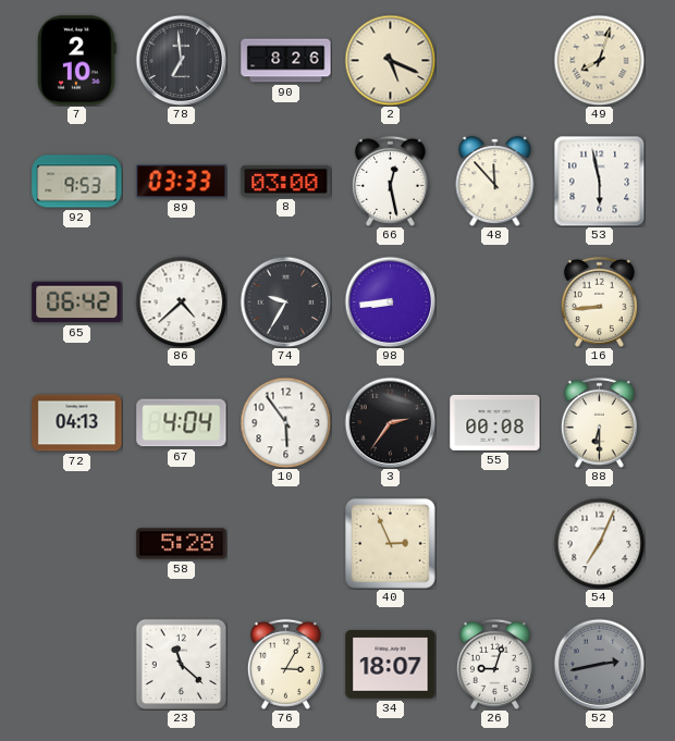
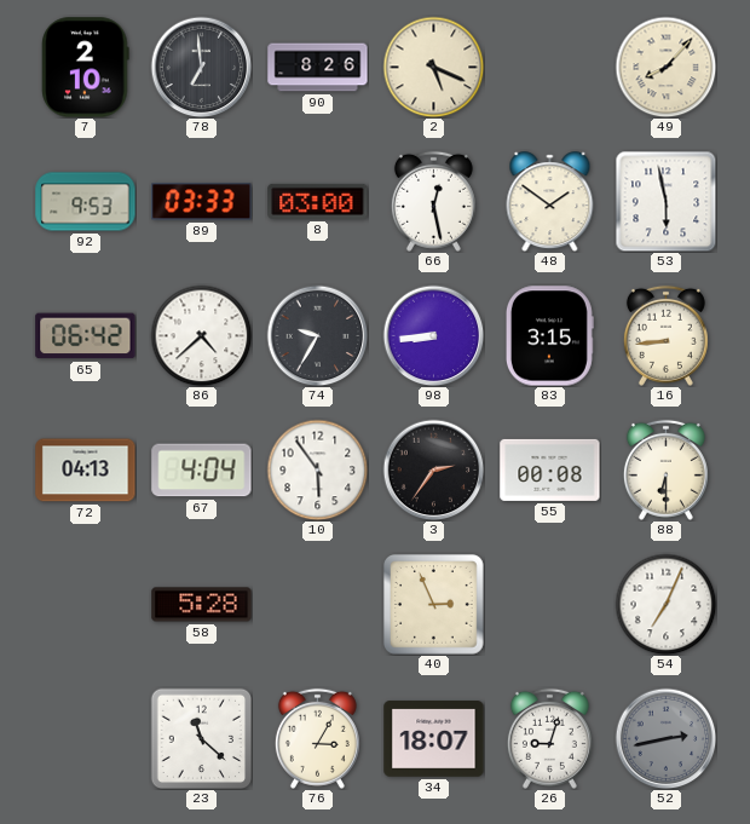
49: 8:03 -> 8:07 (665, 67)
48: 11:53 -> 1:51 (550, 202)
83: none -> 3:15 (549, 336)
